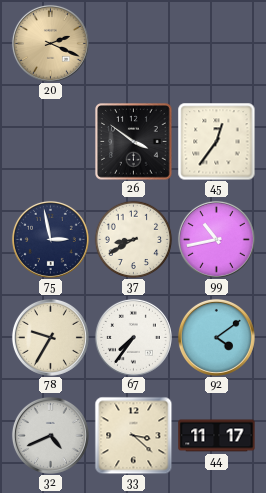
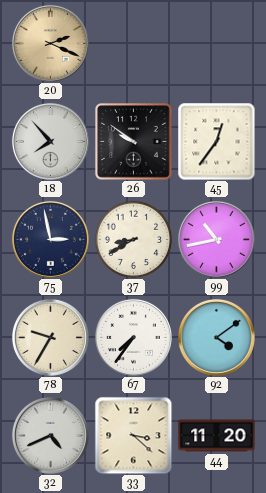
18: none -> 7:53 (50, 141)
26: 3:51 -> 9:51 (134, 142)
44: 11:17 -> 11:20 (217, 436)
